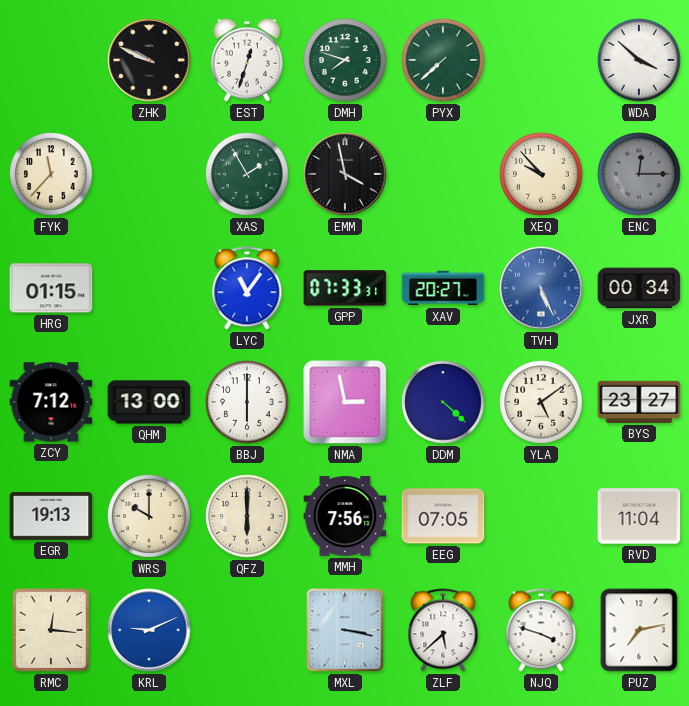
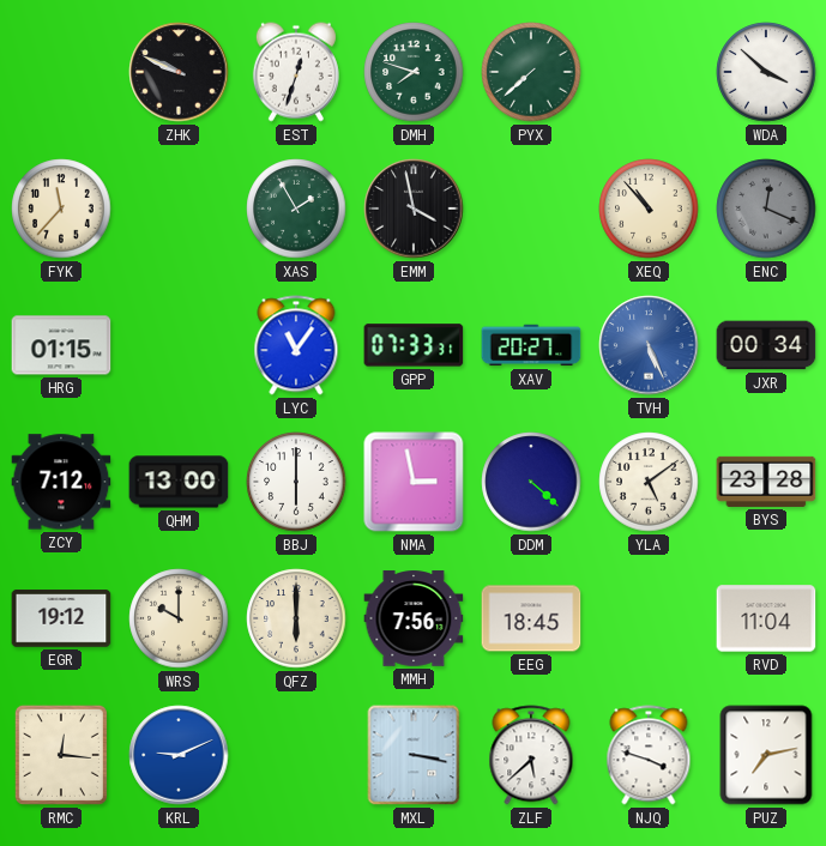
XEQ: 9:53 -> 10:53 (649, 209)
ENC: 12:15 -> 12:19 (766, 209)
BYS: 23:27 -> 23:28 (766, 482)
EGR: 19:13 -> 19:12 (61, 618)
EEG: 07:05 -> 18:45 (531, 618)
